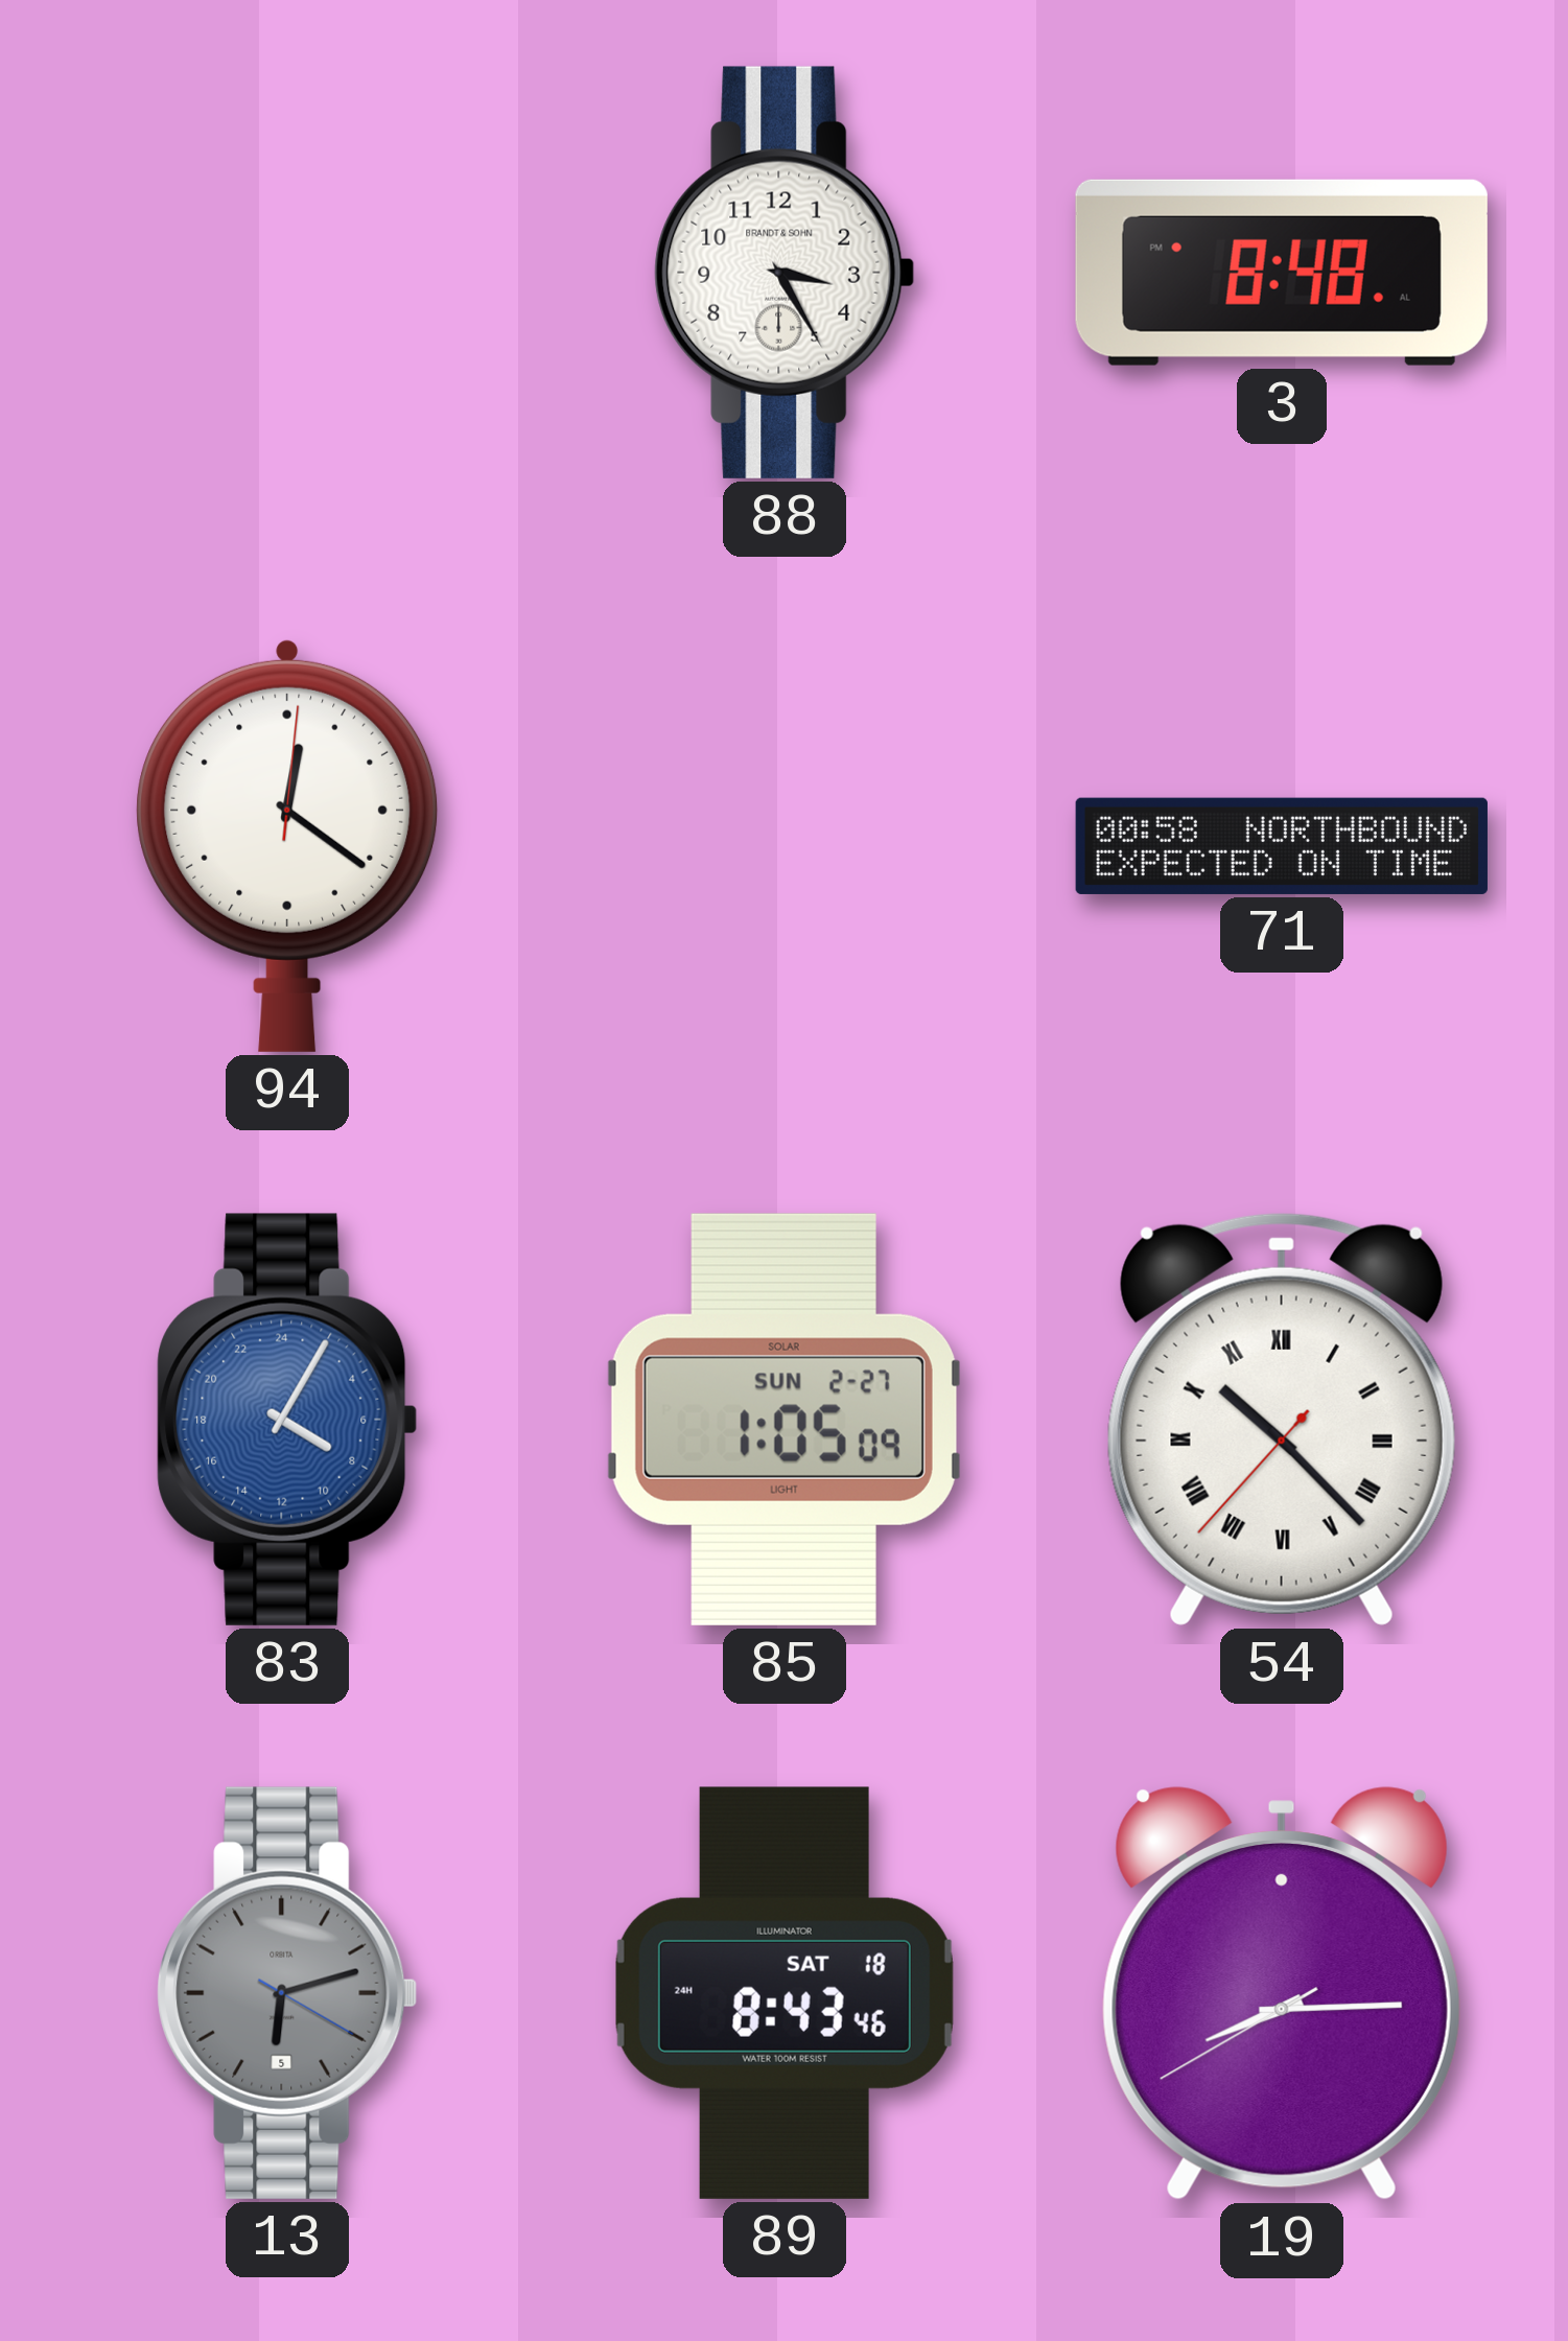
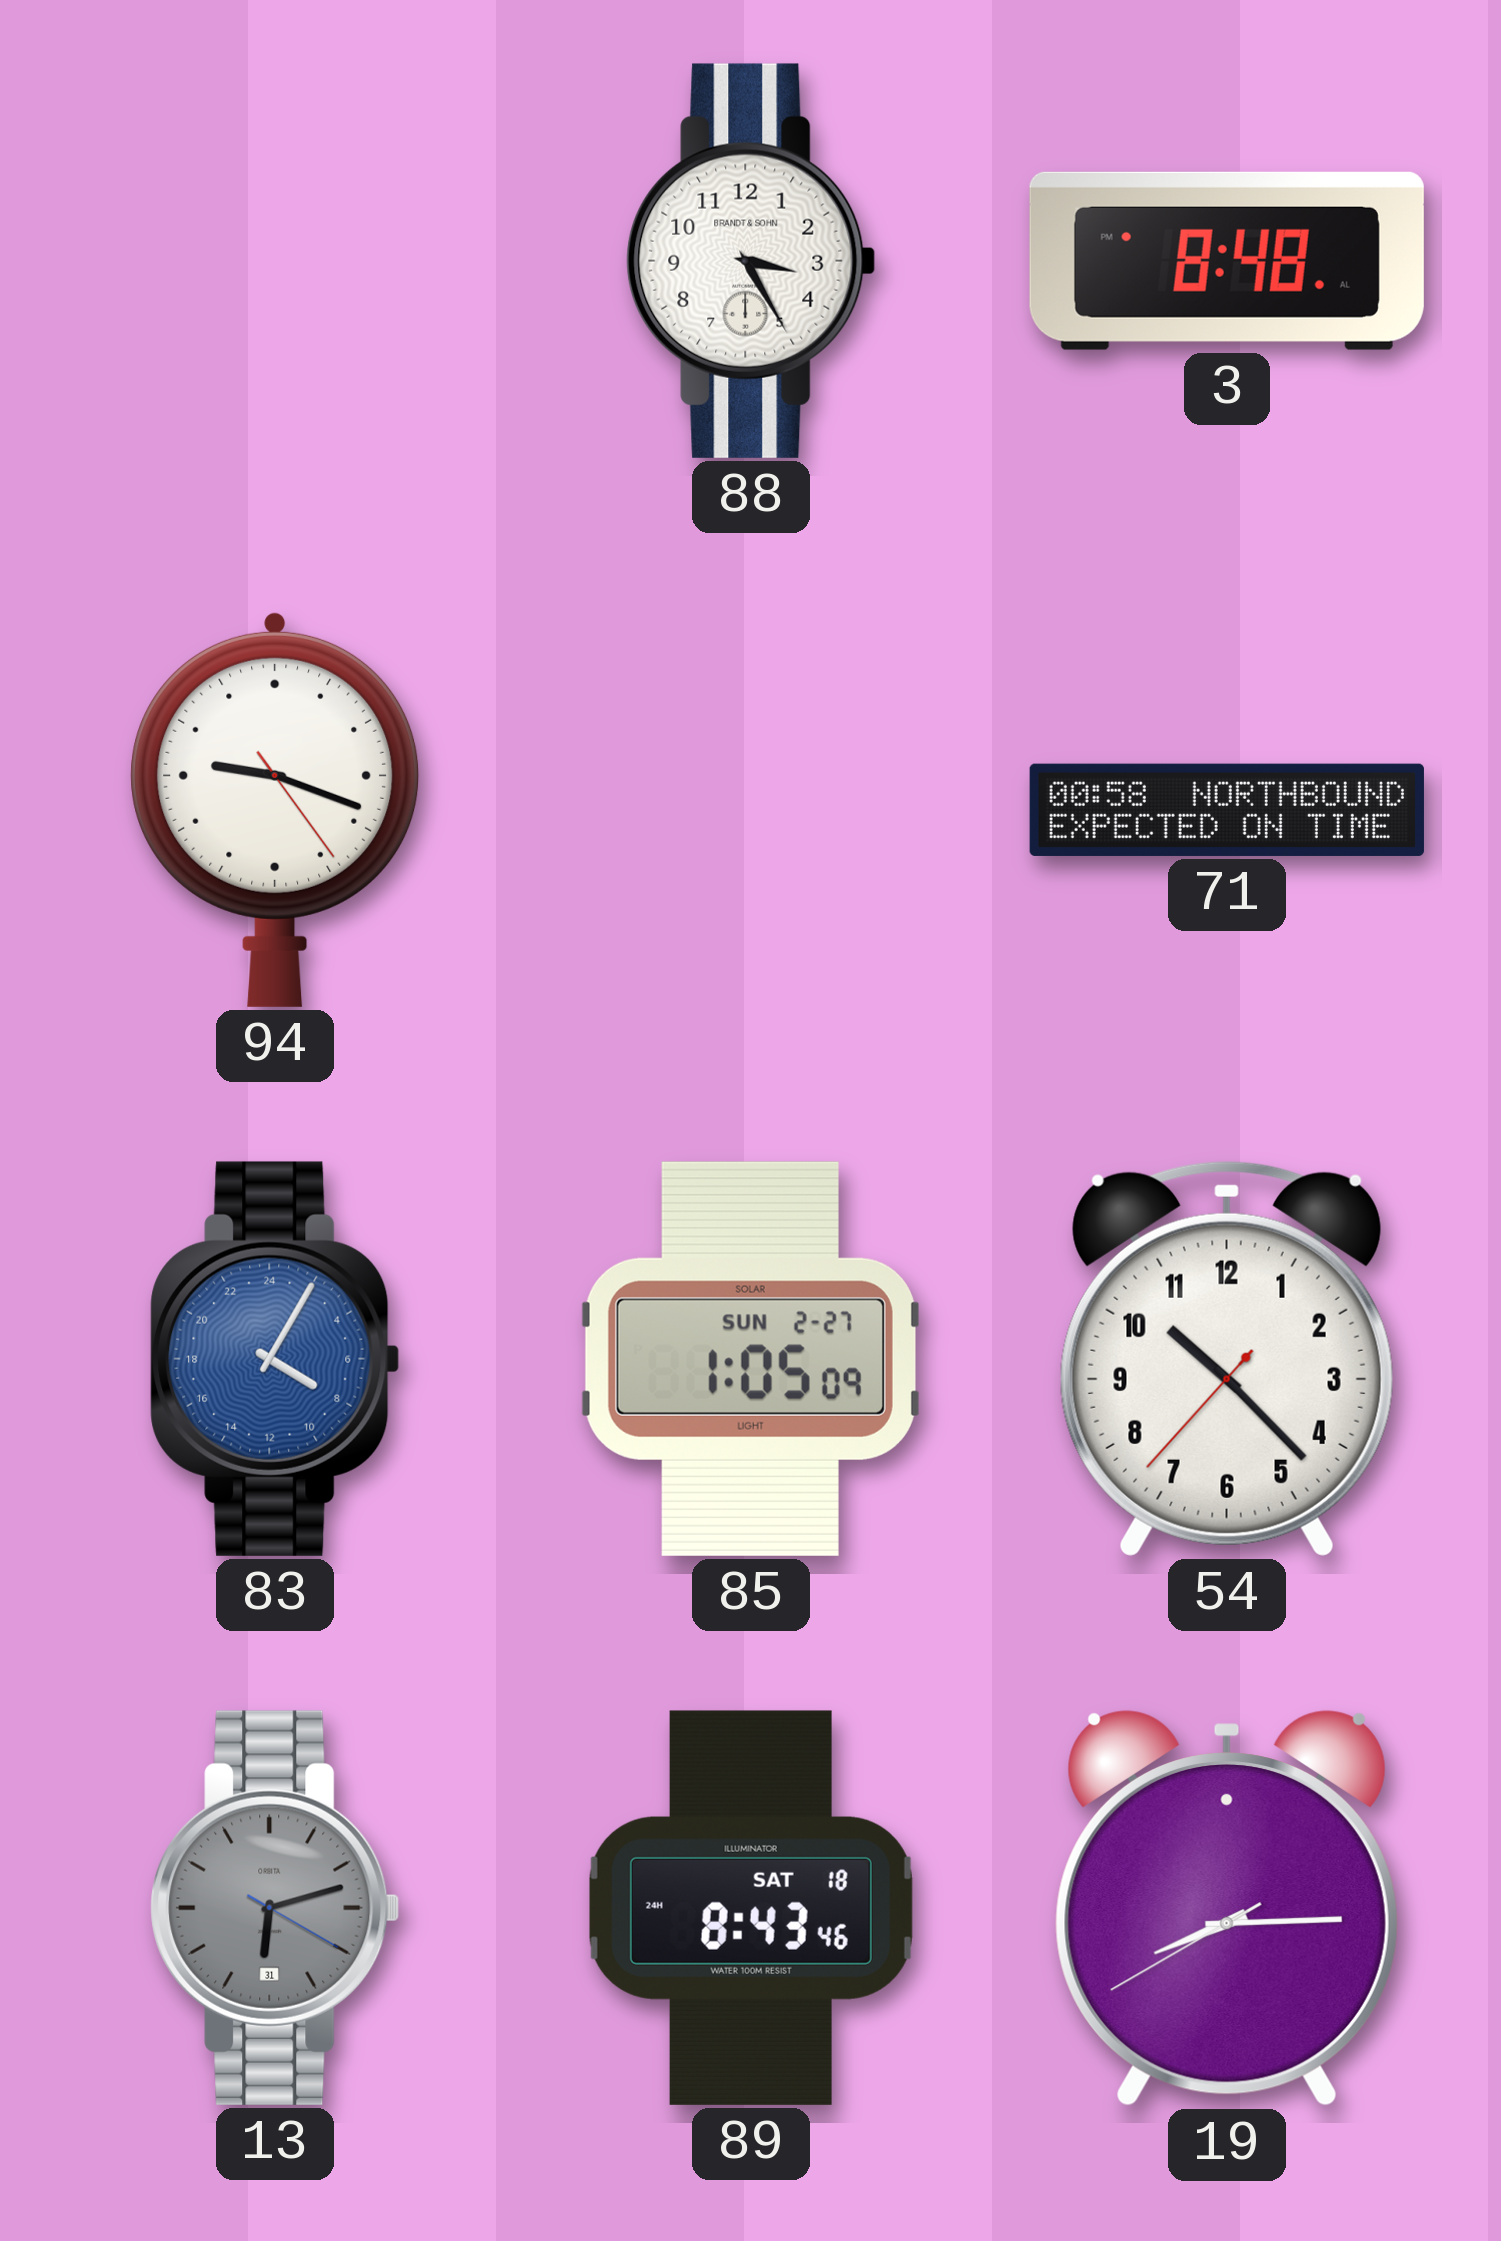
94: 12:21 -> 9:18 (275, 809)
54 numerals: Roman -> Arabic (1227, 1358)
13 date: 5 -> 31 (275, 1908)
